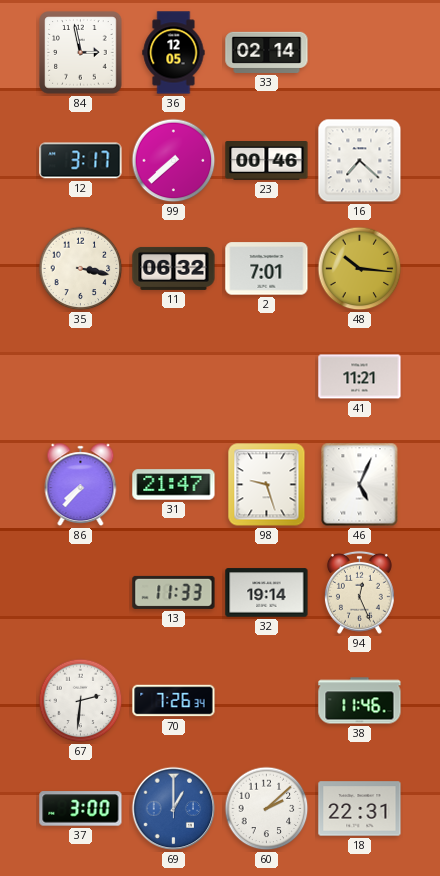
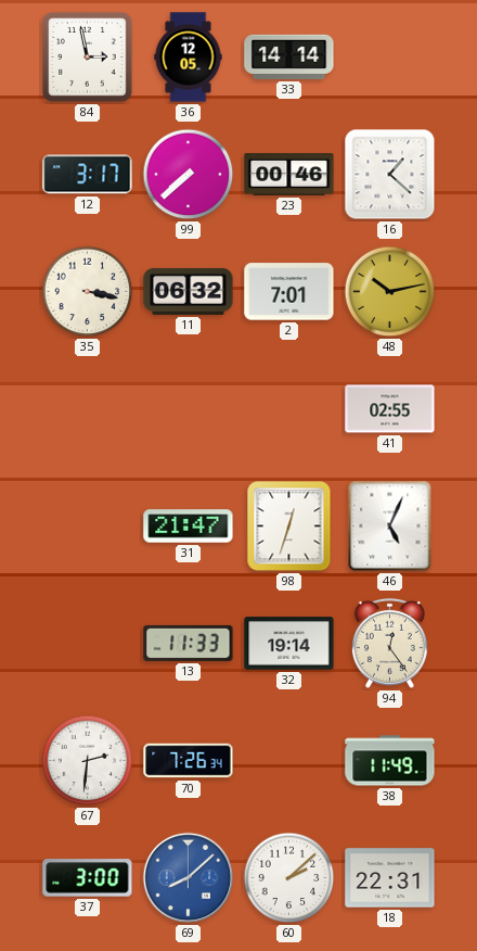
33: 02:14 -> 14:14 (289, 56)
16: 7:22 -> 1:22 (390, 175)
48: 10:16 -> 10:13 (390, 292)
41: 11:21 -> 02:55 (390, 409)
86: 7:37 -> none (81, 485)
98: 9:27 -> 12:33 (289, 527)
94: 12:26 -> 12:24 (389, 643)
38: 11:46 -> 11:49 (390, 761)
69: 1:00 -> 8:08 (189, 878)
